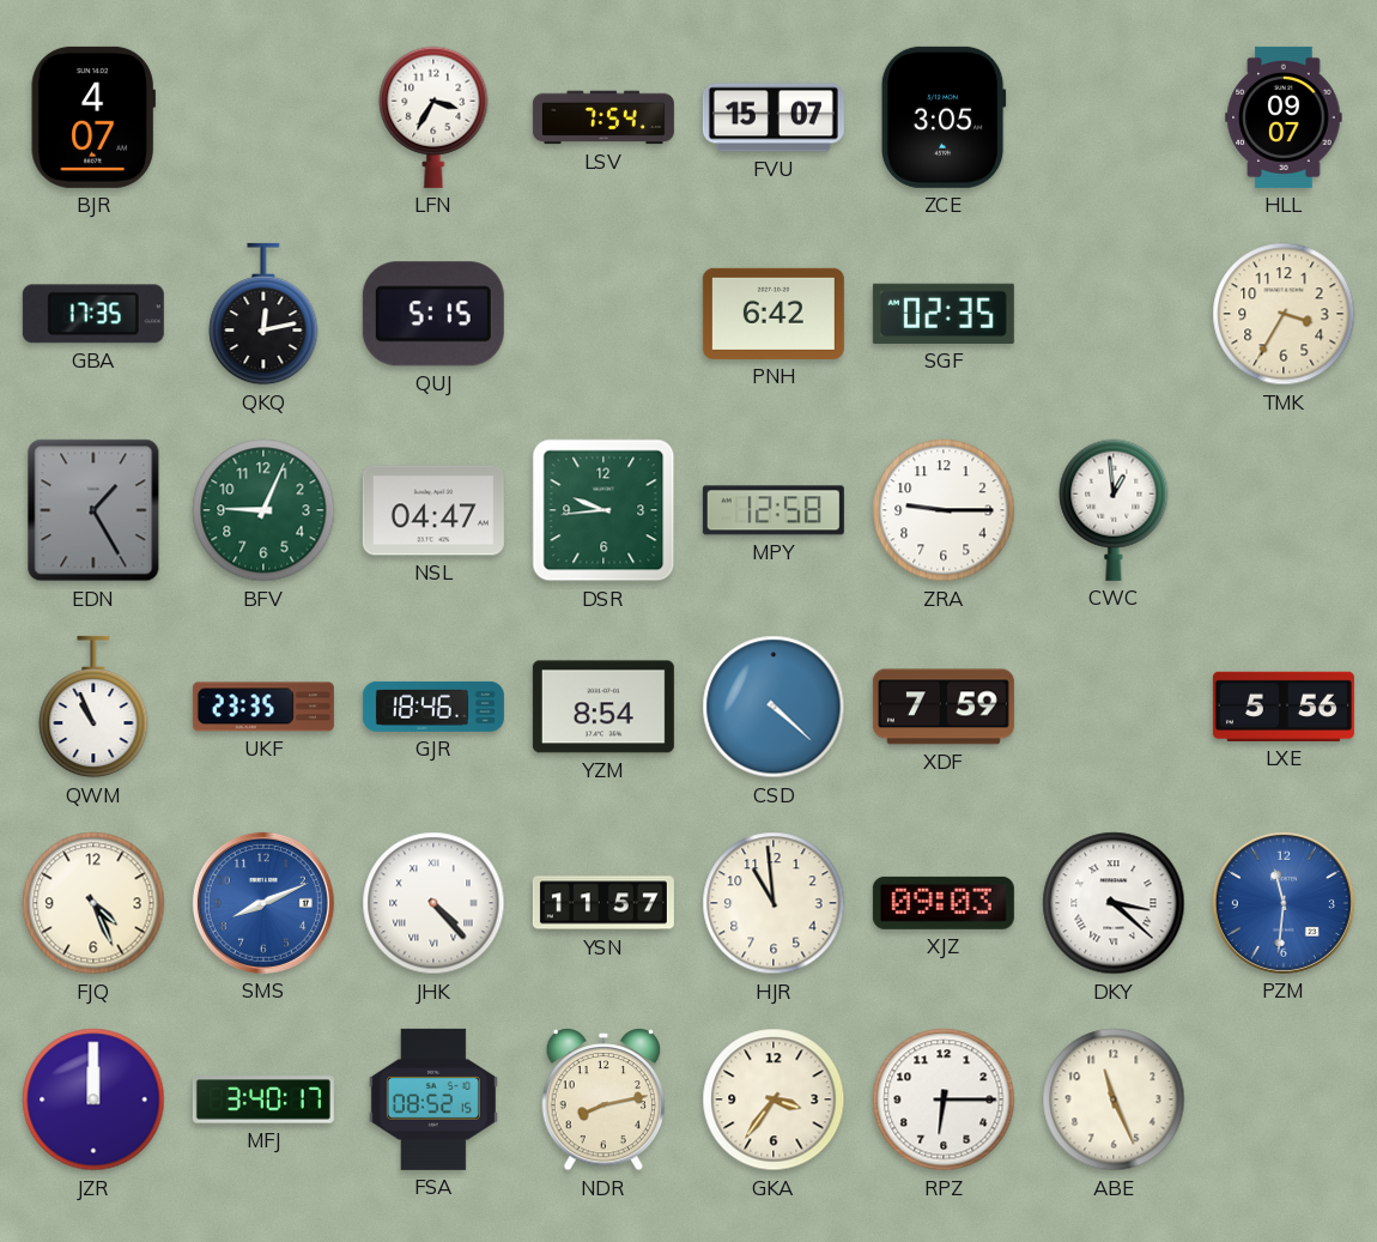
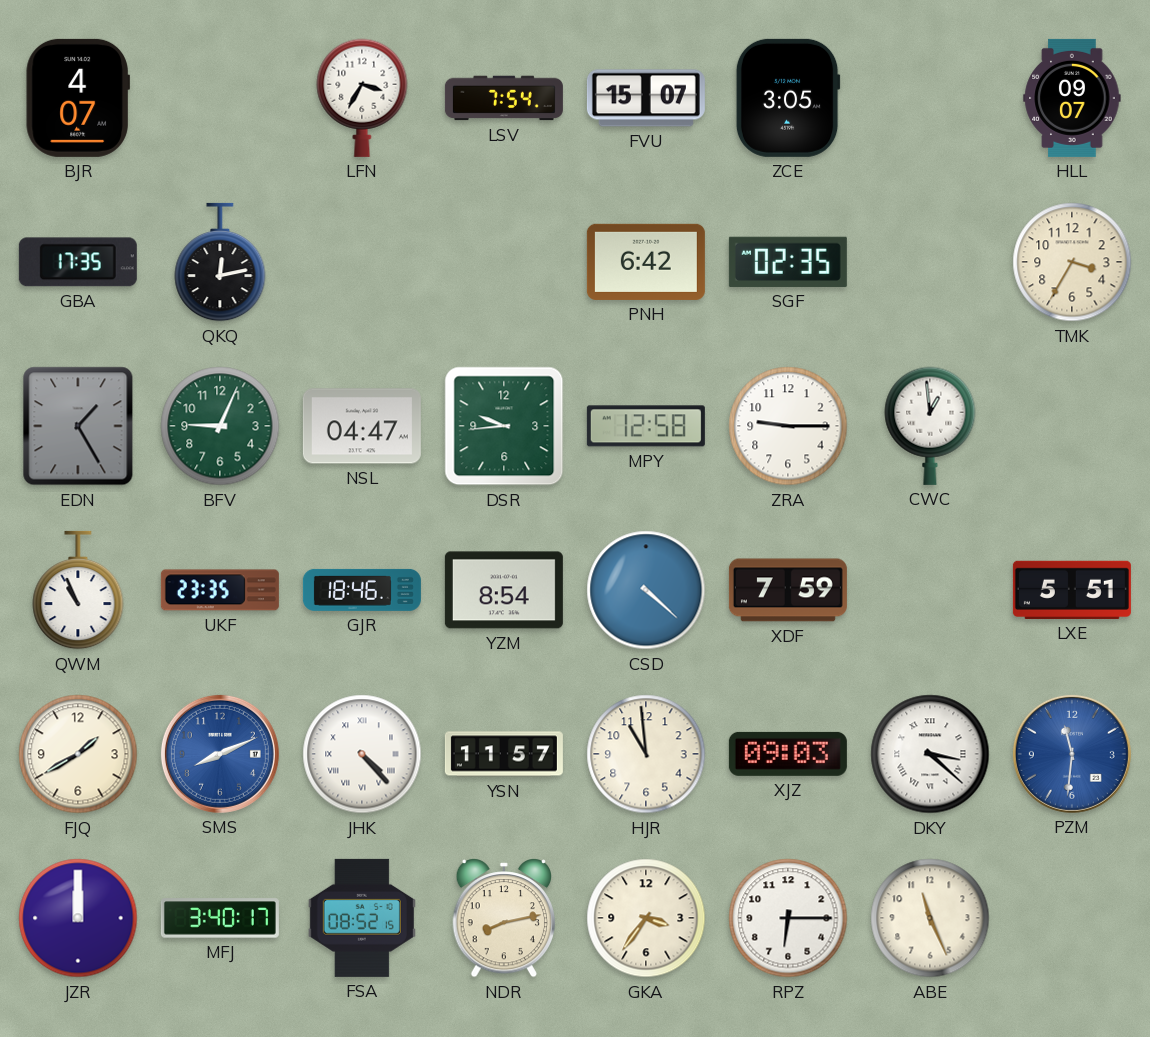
QUJ: 5:15 -> none (433, 314)
LXE: 5:56 -> 5:51 (1072, 590)
FJQ: 4:26 -> 1:40 (78, 754)
